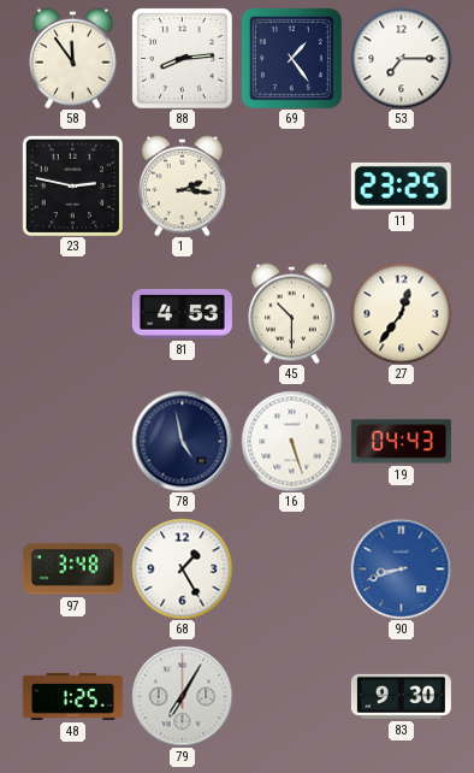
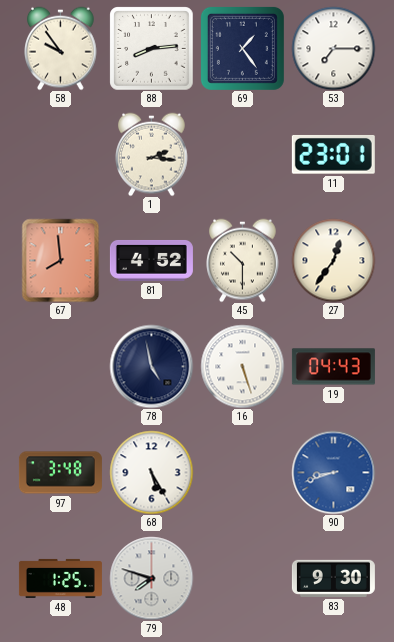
58: 11:54 -> 9:54 (61, 48)
23: 2:47 -> none (72, 185)
11: 23:25 -> 23:01 (333, 154)
67: none -> 7:59 (61, 260)
81: 4:53 -> 4:52 (151, 261)
68: 1:25 -> 5:25 (151, 472)
79: 7:05 -> 7:48 (151, 578)
